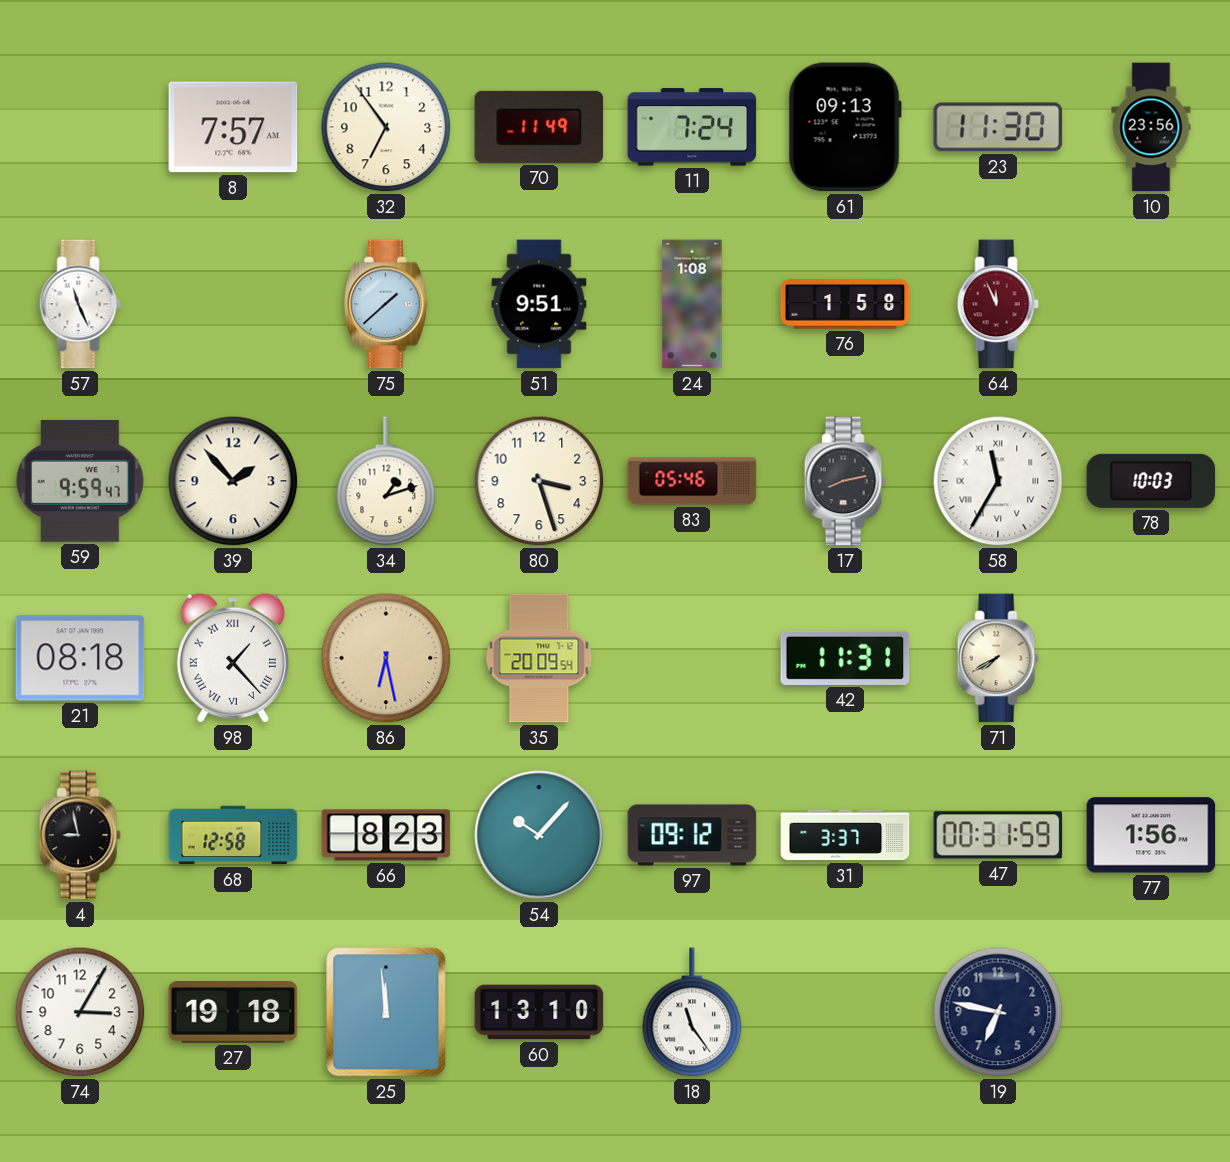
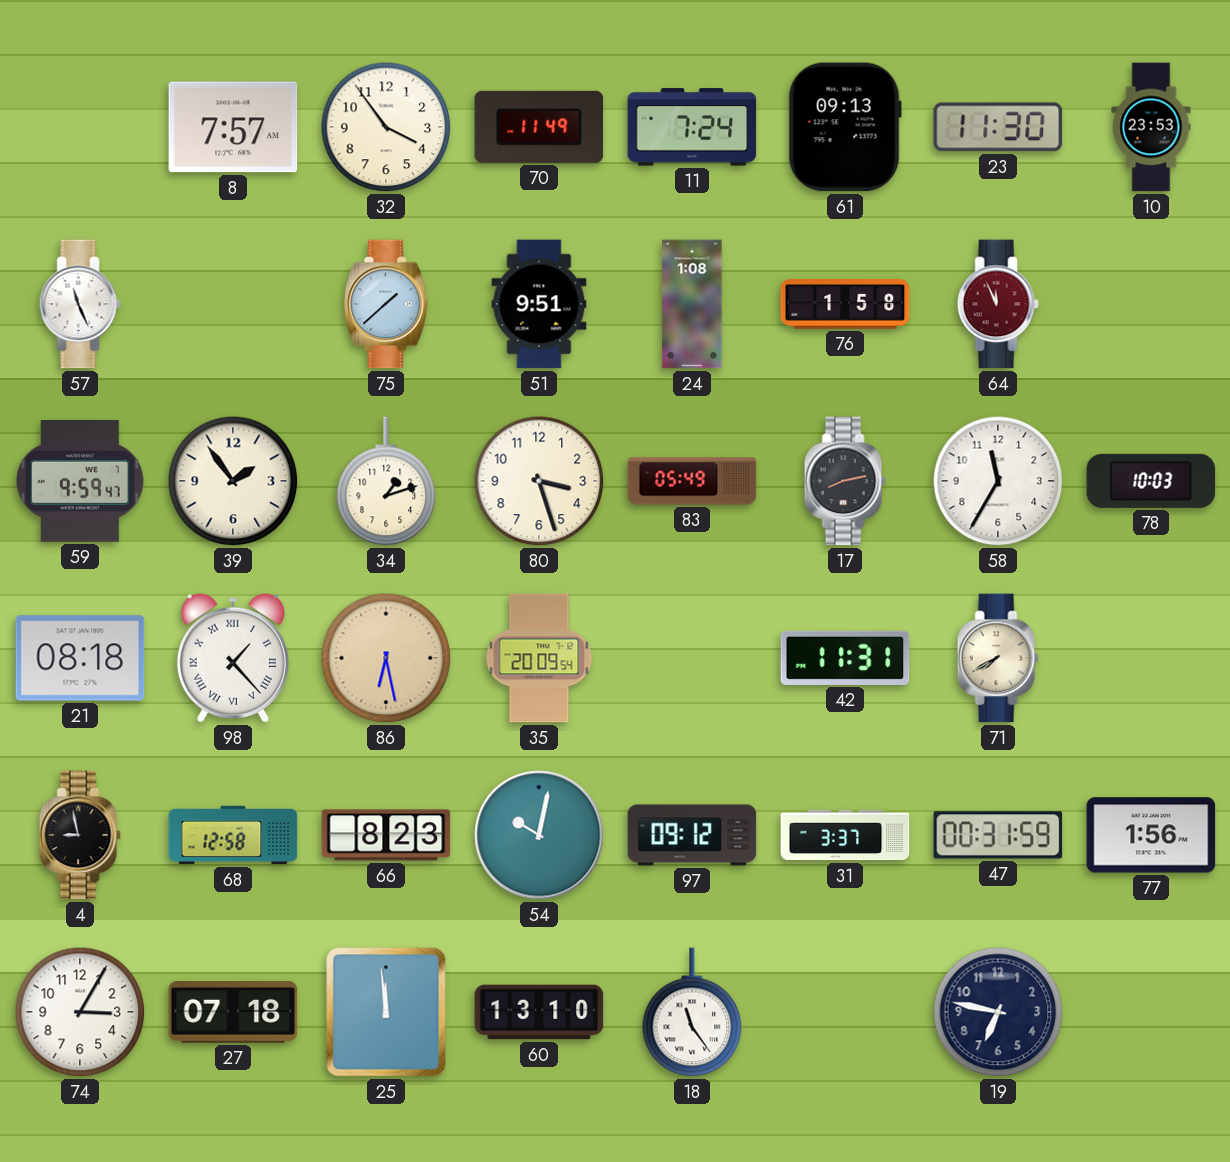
32: 6:54 -> 3:54 (386, 127)
10: 23:56 -> 23:53 (1151, 127)
39: 1:53 -> 1:54 (233, 481)
83: 05:46 -> 05:49 (692, 481)
58 numerals: Roman -> Arabic (998, 481)
54: 10:07 -> 10:02 (539, 835)
27: 19:18 -> 07:18 (233, 1013)
